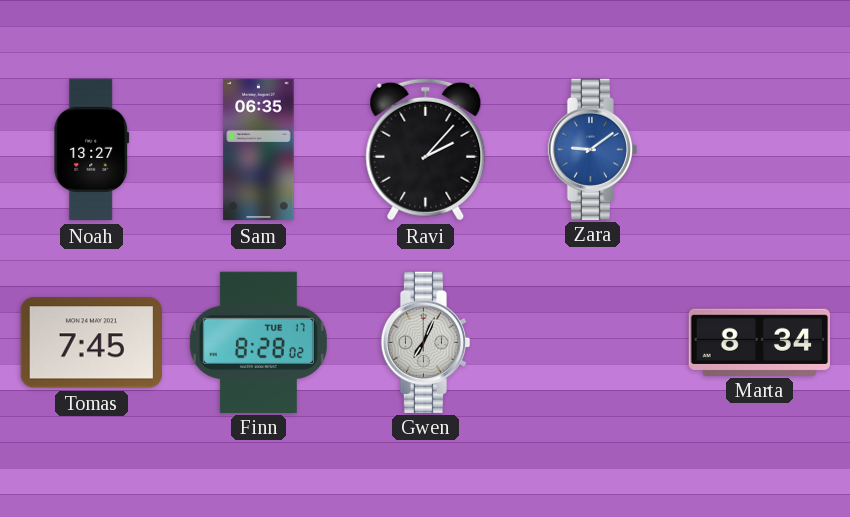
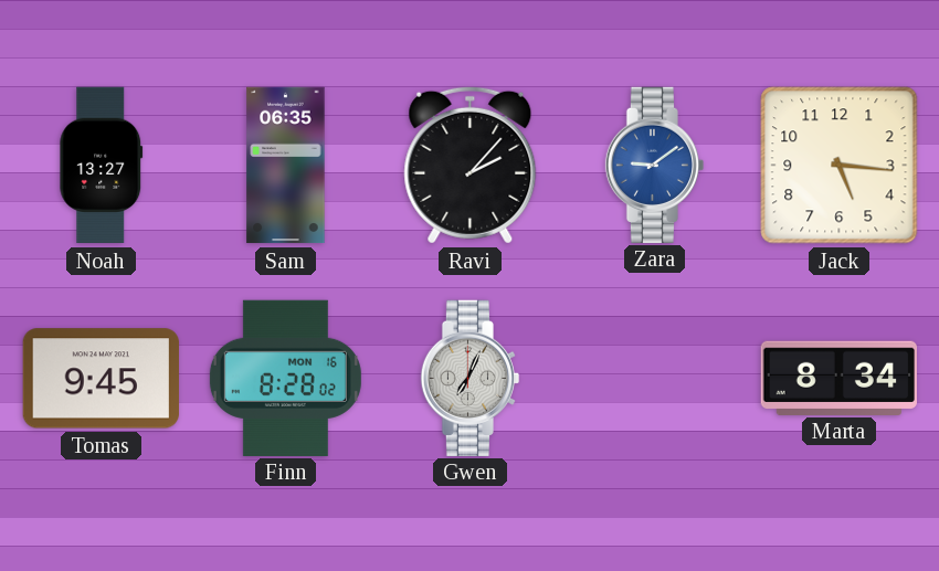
Jack: none -> 5:16 (840, 166)
Tomas: 7:45 -> 9:45 (101, 379)
Finn date: TUE 17 -> MON 16 (285, 378)
